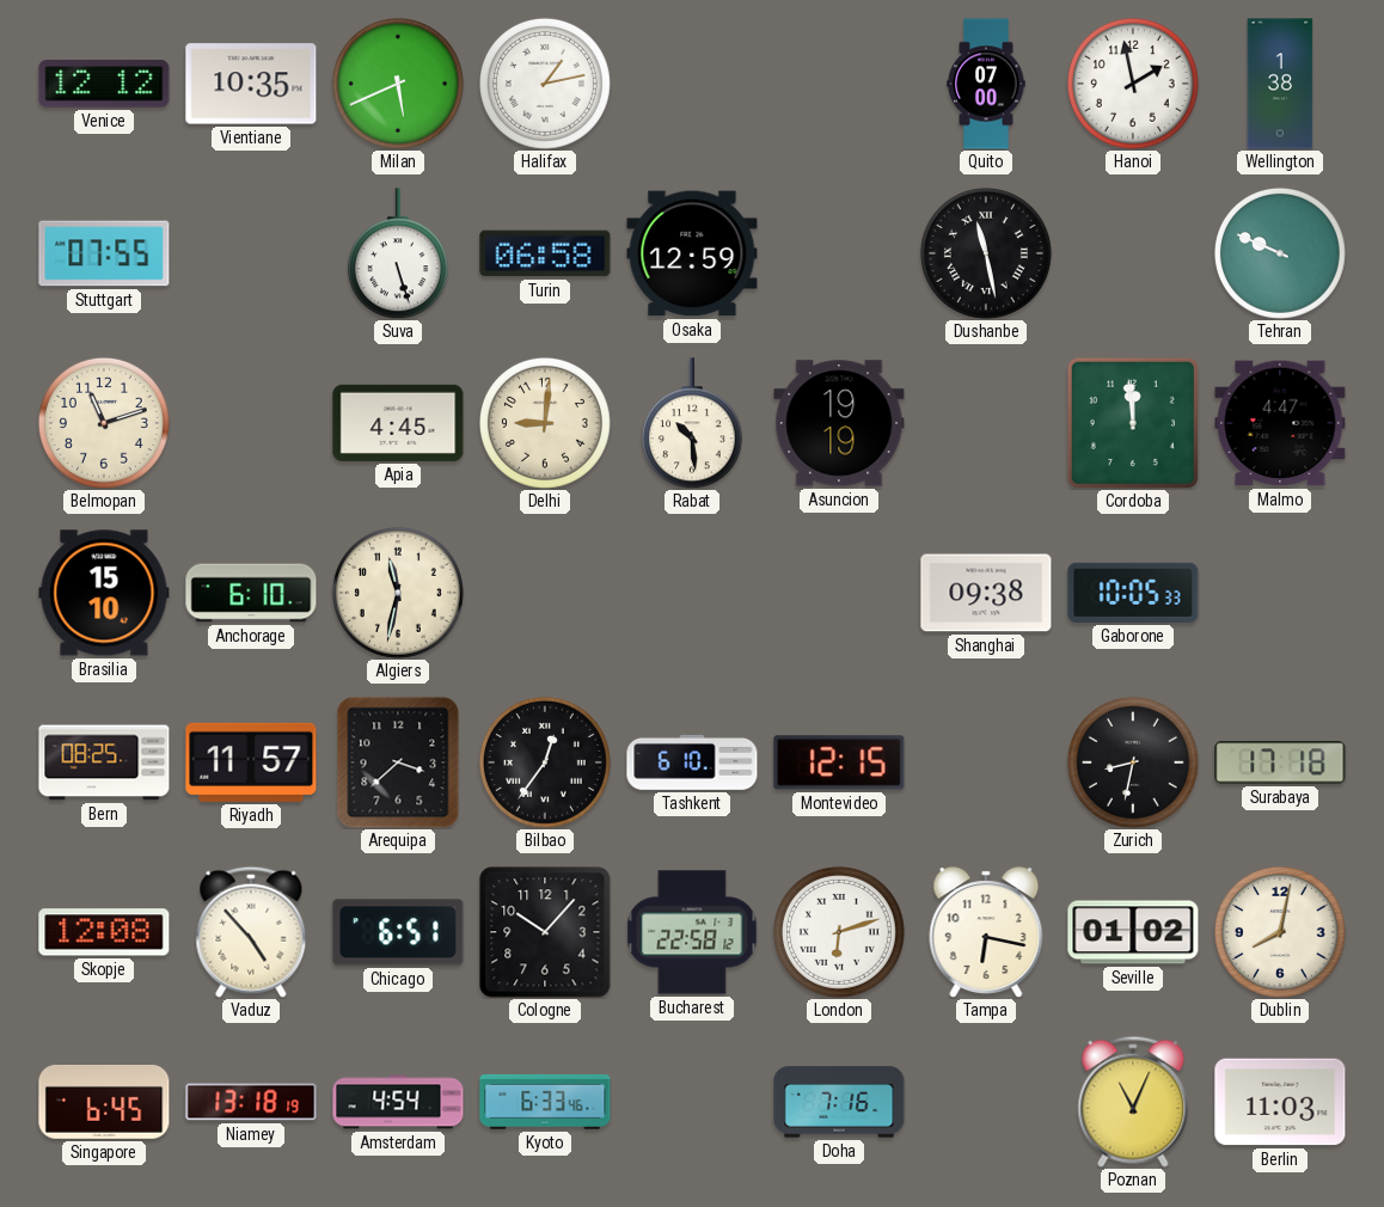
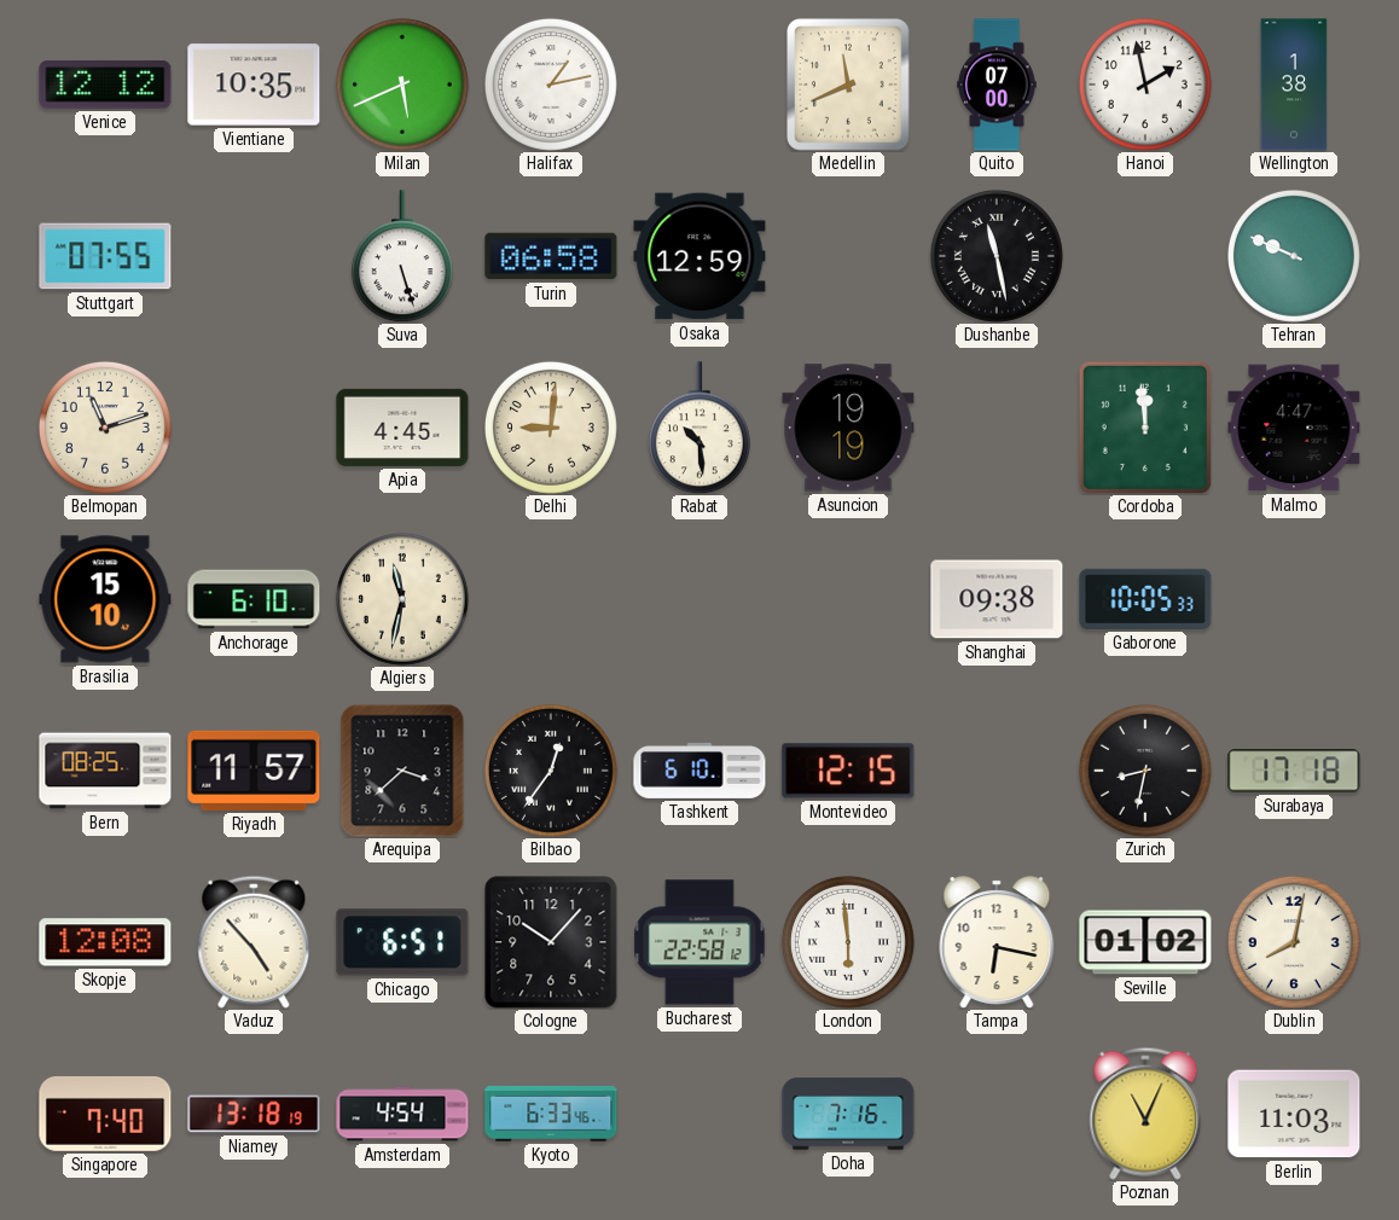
Medellin: none -> 11:41 (848, 85)
London: 6:12 -> 5:59 (848, 942)
Singapore: 6:45 -> 7:40 (105, 1115)
